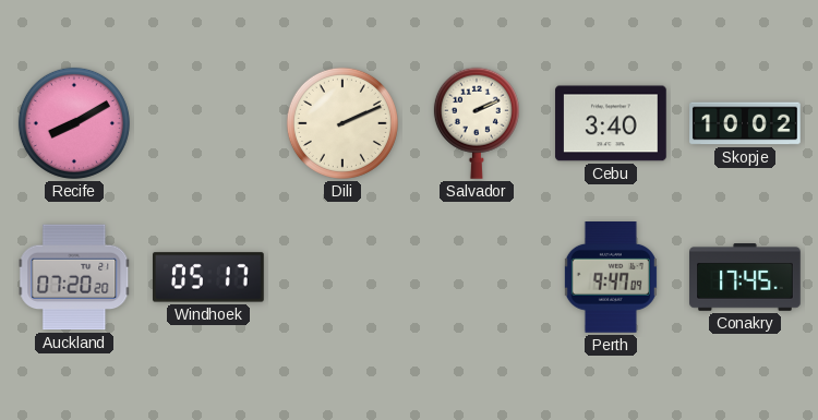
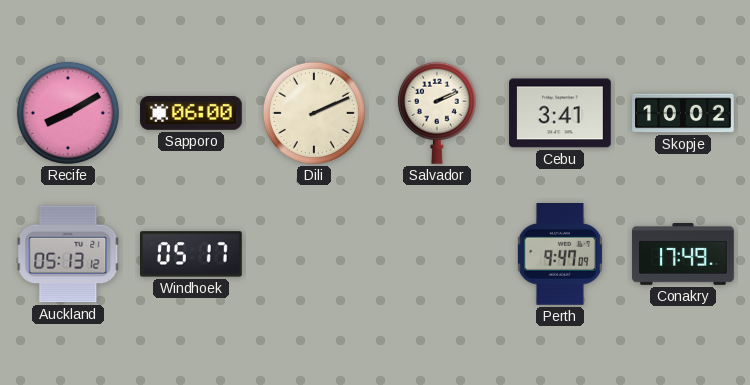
Sapporo: none -> 06:00 (191, 113)
Cebu: 3:40 -> 3:41 (560, 113)
Auckland: 07:20 -> 05:13 (68, 254)
Conakry: 17:45 -> 17:49 (683, 254)
